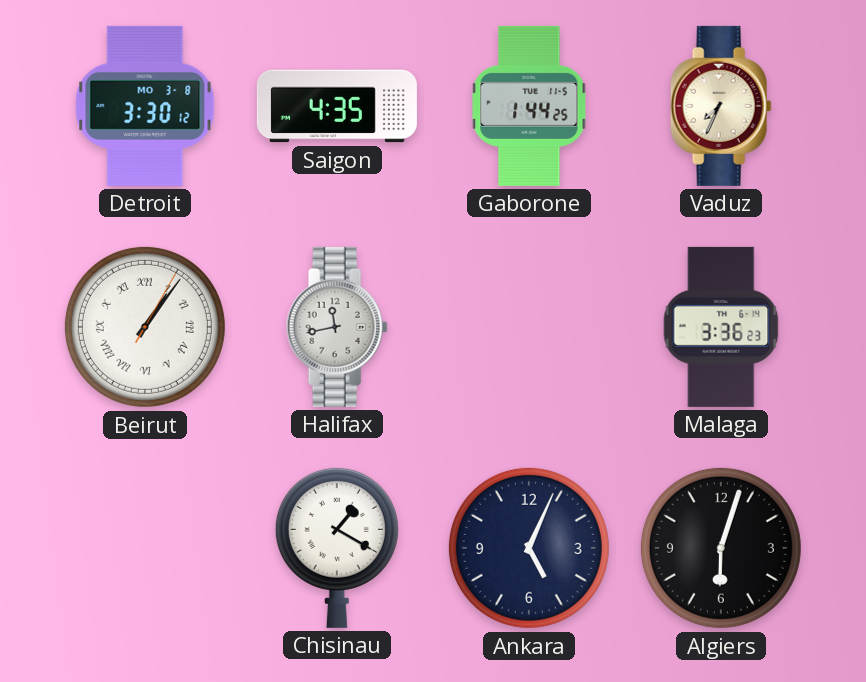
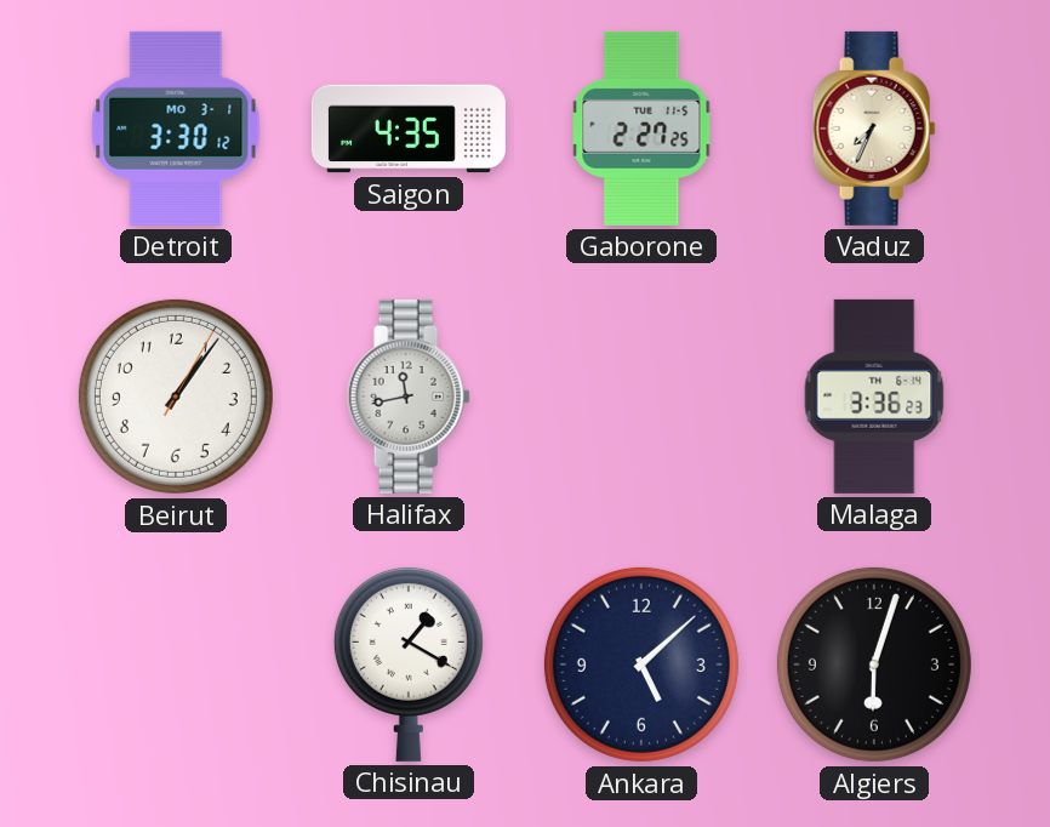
Detroit date: MO 3-8 -> MO 3-1 (176, 129)
Gaborone: 1:44 -> 2:27 (641, 129)
Beirut numerals: Roman -> Arabic (176, 397)
Ankara: 5:04 -> 5:08 (641, 665)
